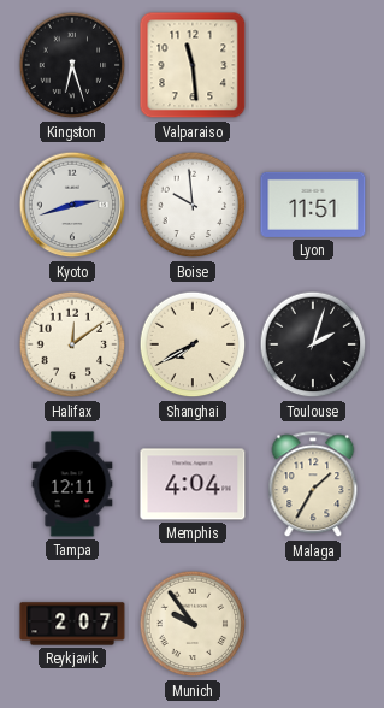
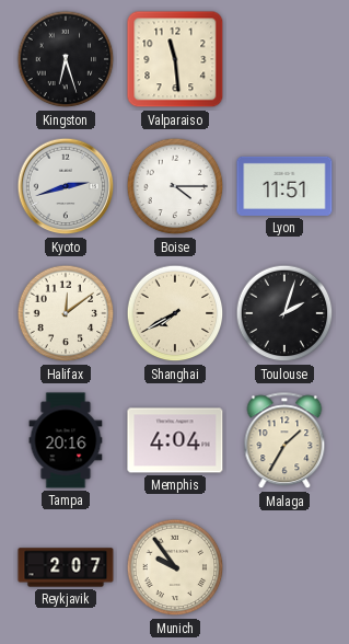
Boise: 9:59 -> 4:15 (175, 186)
Tampa: 12:11 -> 20:16 (66, 440)
